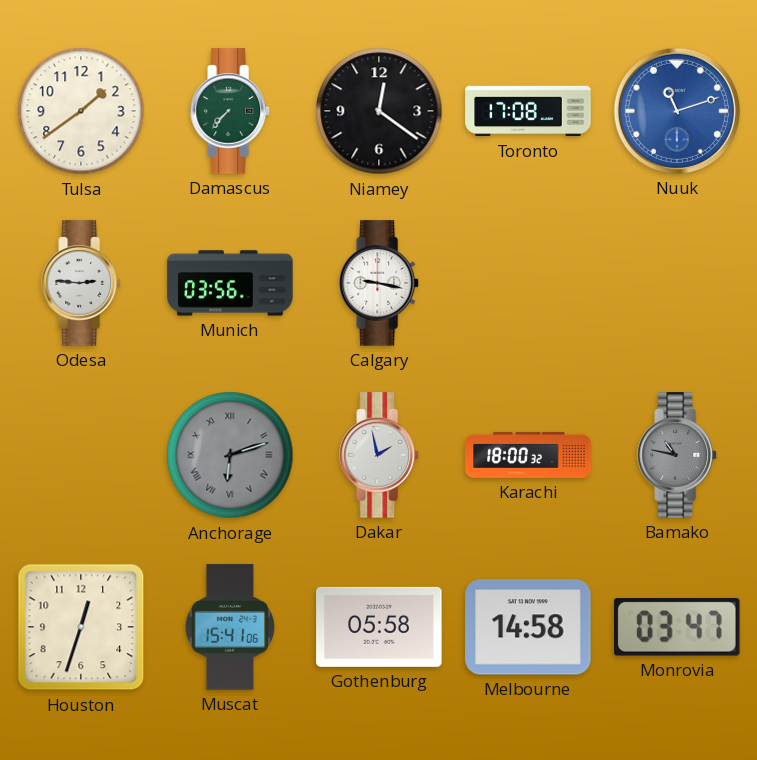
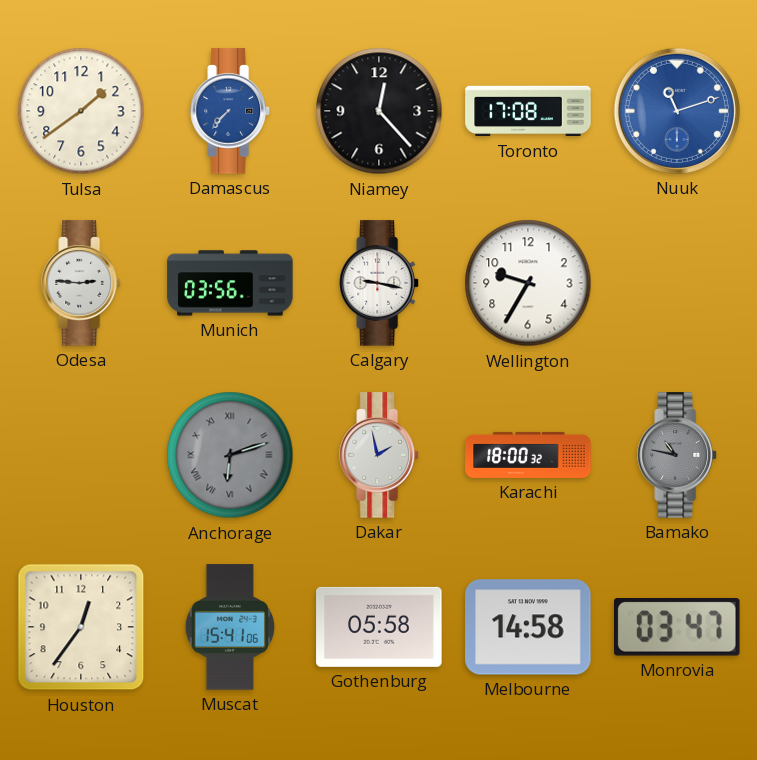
Damascus dial: green -> blue (230, 111)
Niamey: 12:21 -> 12:23 (379, 111)
Wellington: none -> 9:35 (528, 283)
Houston: 12:33 -> 12:36 (81, 627)
